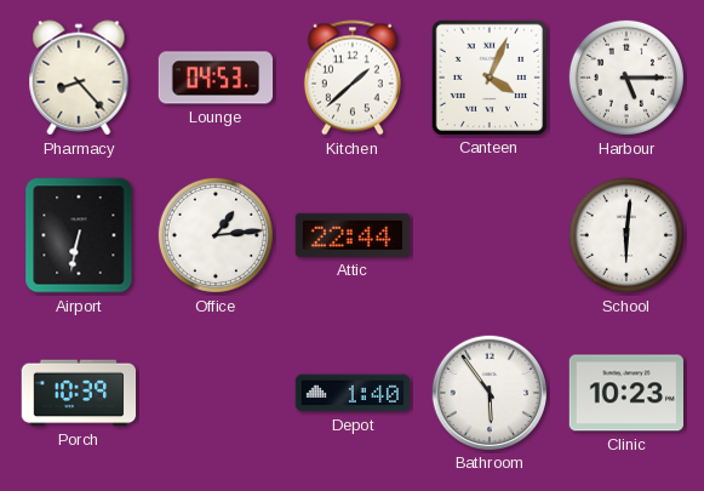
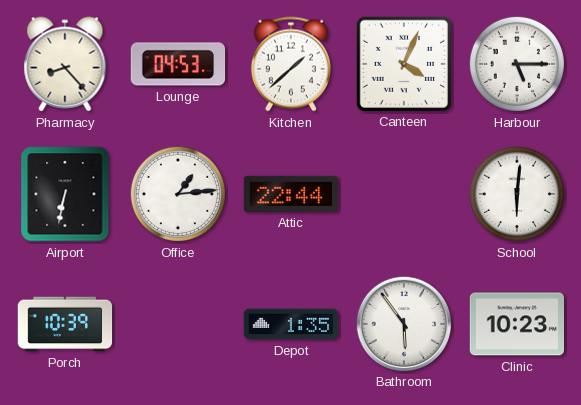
Depot: 1:40 -> 1:35 (291, 324)
